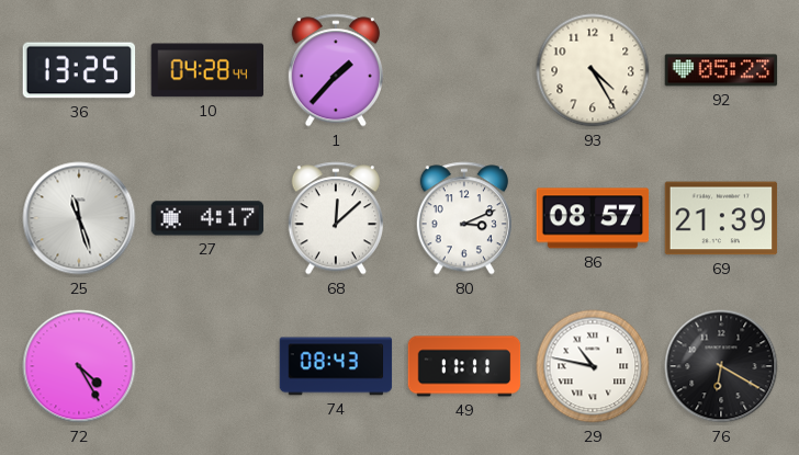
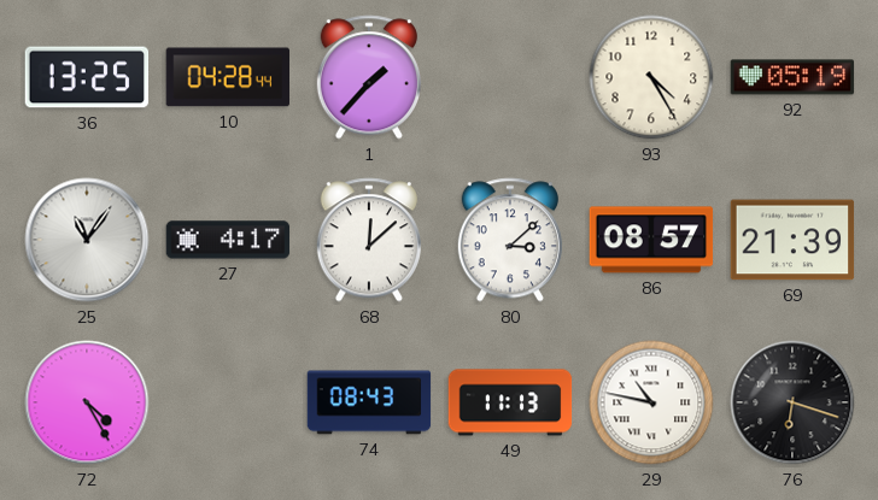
92: 05:23 -> 05:19 (792, 77)
25: 11:27 -> 11:06 (87, 240)
80: 3:11 -> 3:08 (510, 240)
49: 11:11 -> 11:13 (510, 402)
76: 6:20 -> 6:18 (792, 402)
